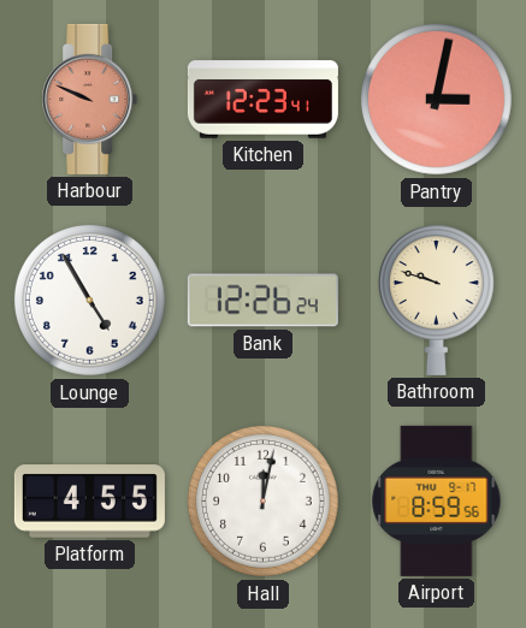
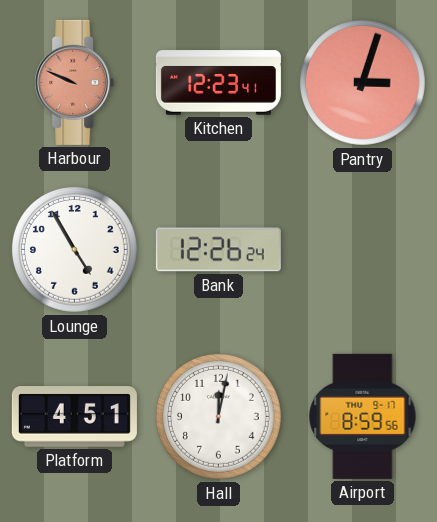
Pantry: 3:02 -> 3:03 (362, 82)
Bathroom: 9:48 -> none (436, 300)
Platform: 4:55 -> 4:51 (74, 417)
